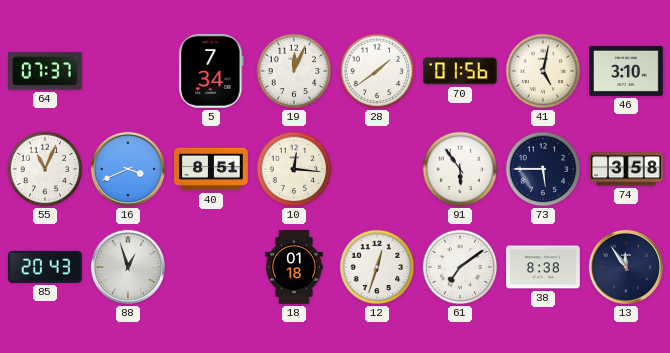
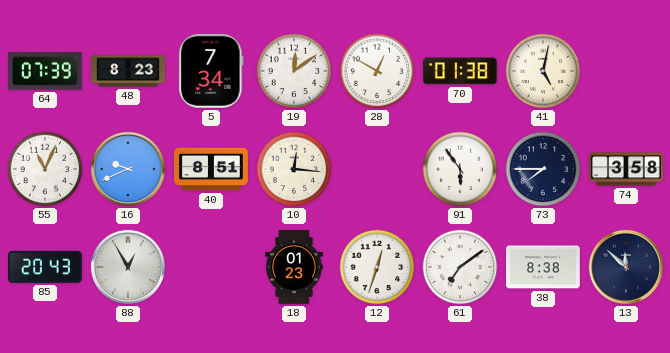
64: 07:37 -> 07:39 (46, 71)
48: none -> 8:23 (129, 71)
19: 12:04 -> 12:09 (294, 71)
28: 1:39 -> 12:50 (377, 71)
70: 01:56 -> 01:38 (461, 71)
46: 3:10 -> none (627, 71)
16: 3:41 -> 9:41 (128, 169)
73: 5:45 -> 7:45 (543, 169)
88: 12:57 -> 12:55 (128, 267)
18: 01:18 -> 01:23 (294, 268)
13: 11:54 -> 11:52 (626, 267)
